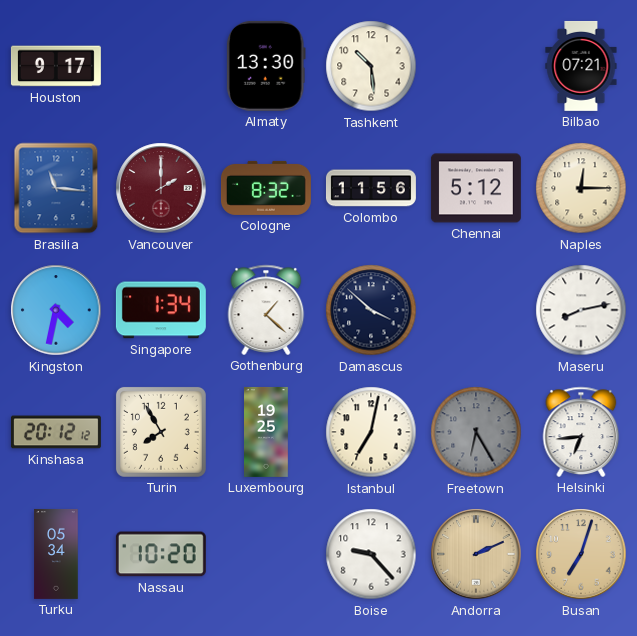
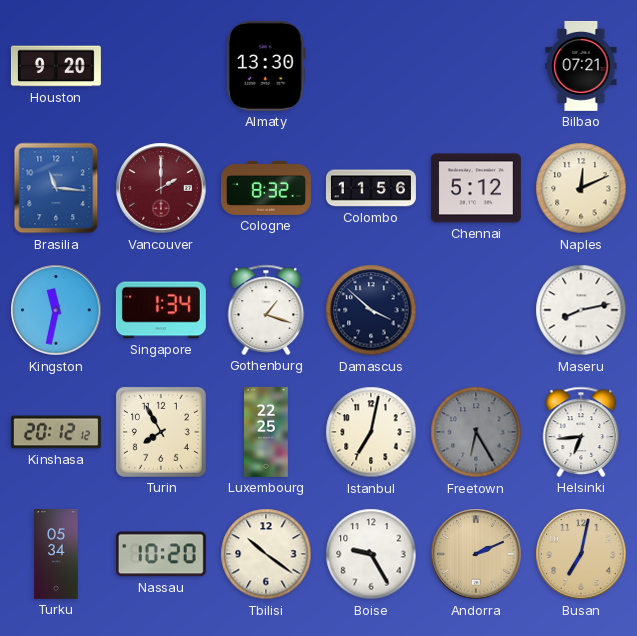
Houston: 9:17 -> 9:20 (56, 66)
Tashkent: 10:29 -> none (371, 66)
Naples: 12:15 -> 12:11 (581, 188)
Kingston: 4:32 -> 11:32 (56, 310)
Gothenburg: 1:22 -> 1:18 (266, 310)
Luxembourg: 19:25 -> 22:25 (267, 432)
Tbilisi: none -> 10:21 (266, 554)
Boise: 9:23 -> 9:25 (371, 554)
Busan: 7:03 -> 7:02 (581, 554)
